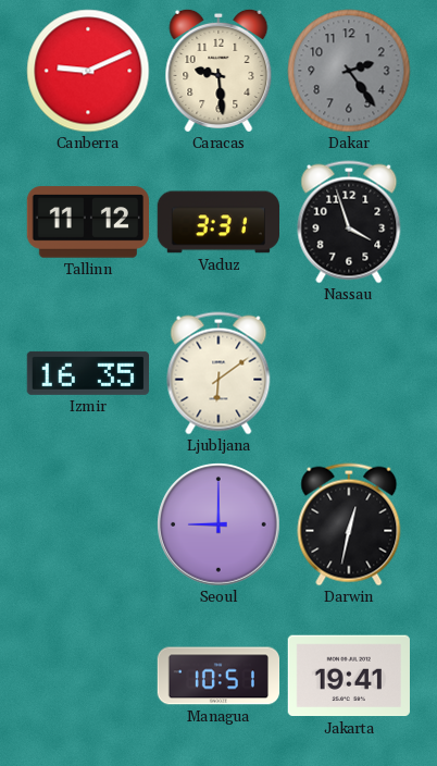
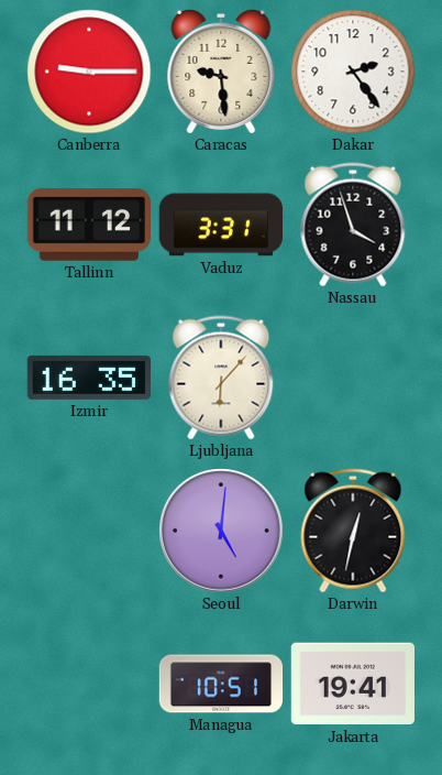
Canberra: 9:11 -> 9:15 (89, 72)
Dakar dial: grey -> white (353, 72)
Ljubljana: 6:09 -> 6:07 (221, 378)
Seoul: 9:00 -> 5:01 (222, 532)
